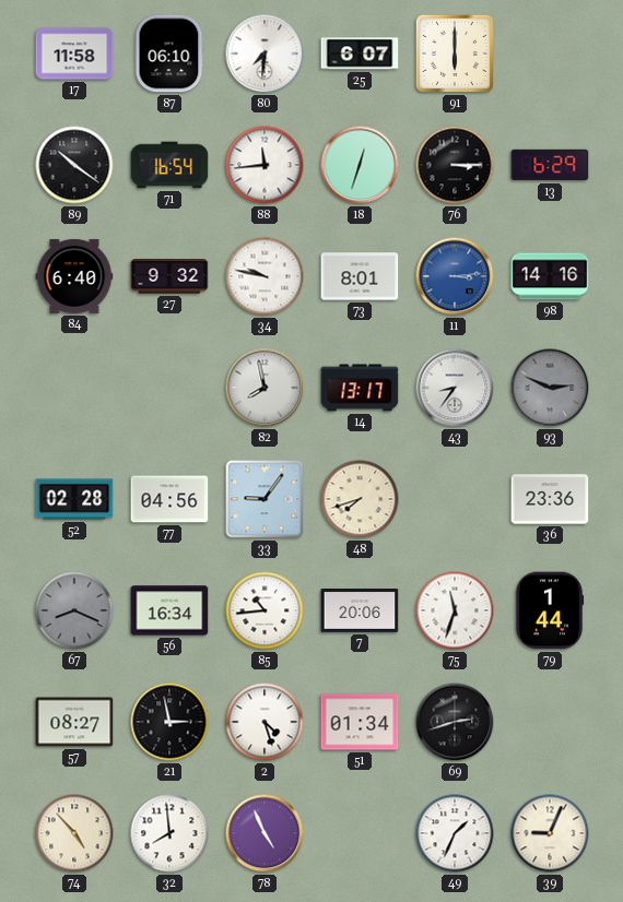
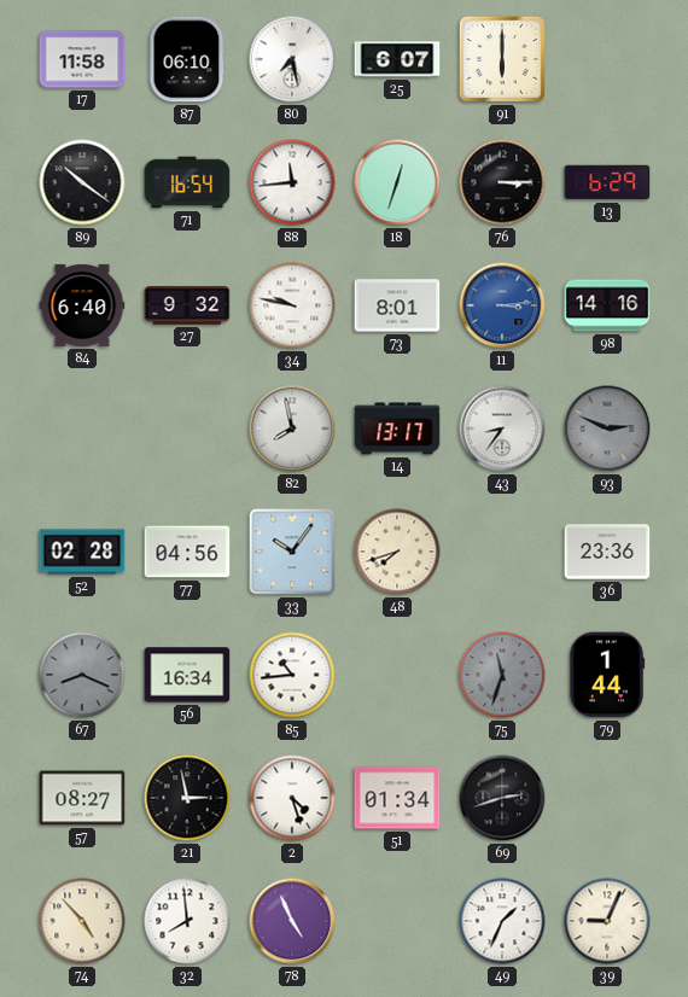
80: 7:31 -> 7:28 (292, 59)
33: 9:06 -> 10:06 (292, 552)
7: 20:06 -> none (360, 612)
75 dial: white -> grey (502, 675)
